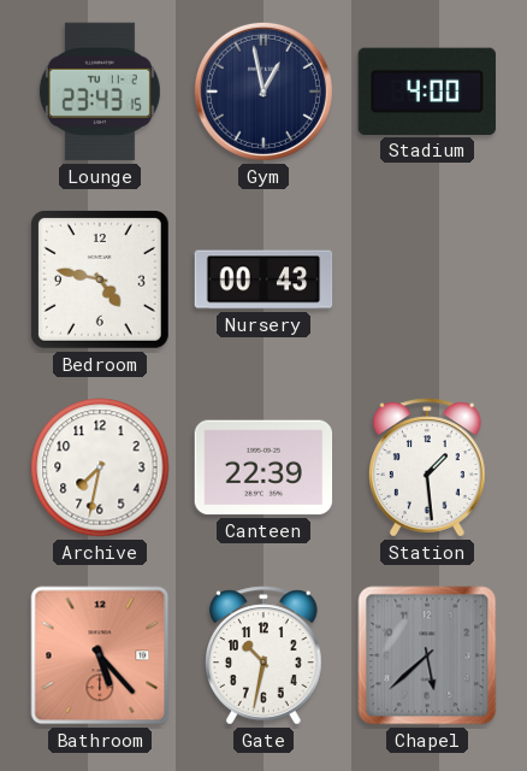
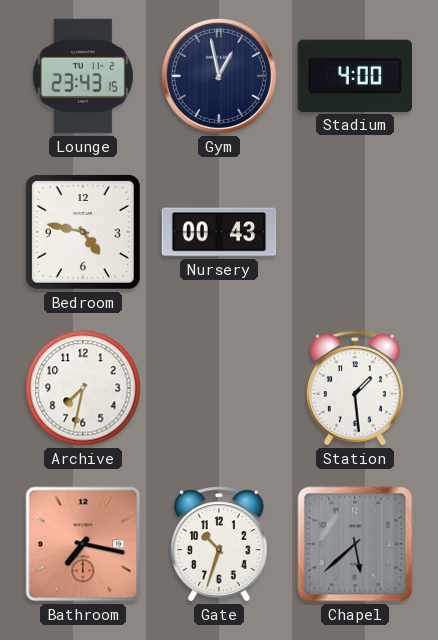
Canteen: 22:39 -> none (263, 467)
Bathroom: 5:23 -> 7:17 (83, 544)
Gate: 10:32 -> 10:33 (220, 544)
